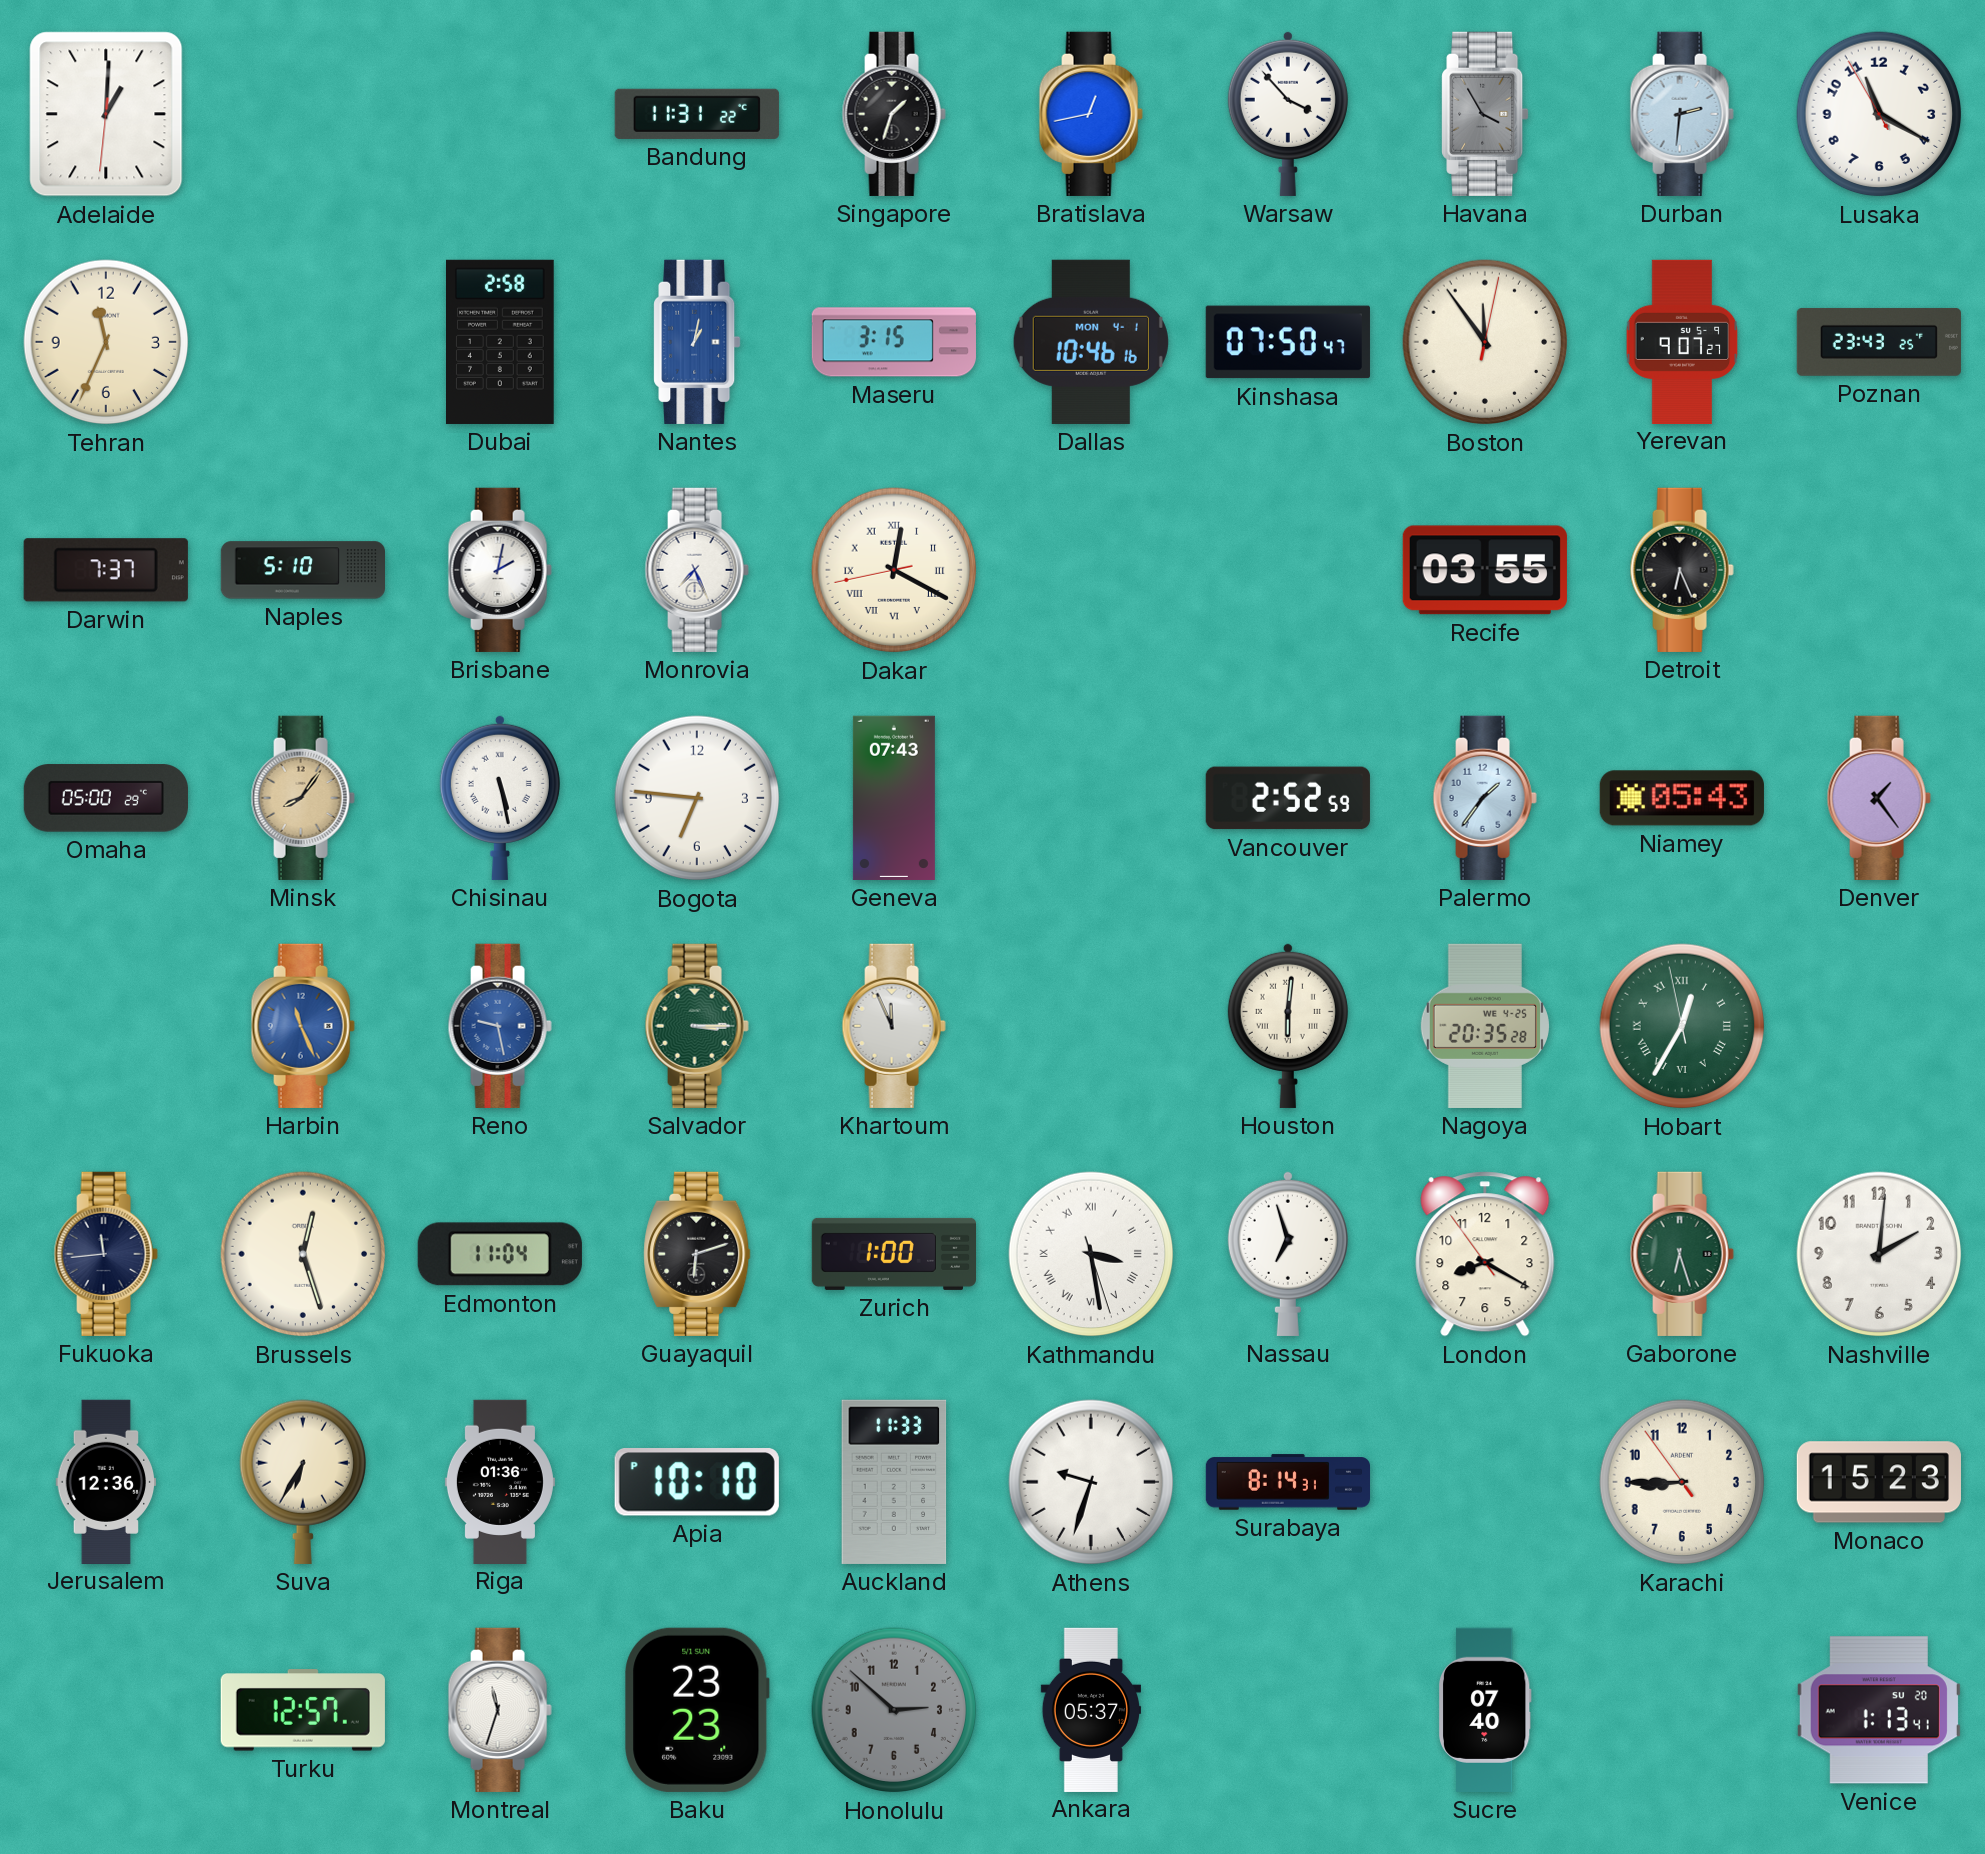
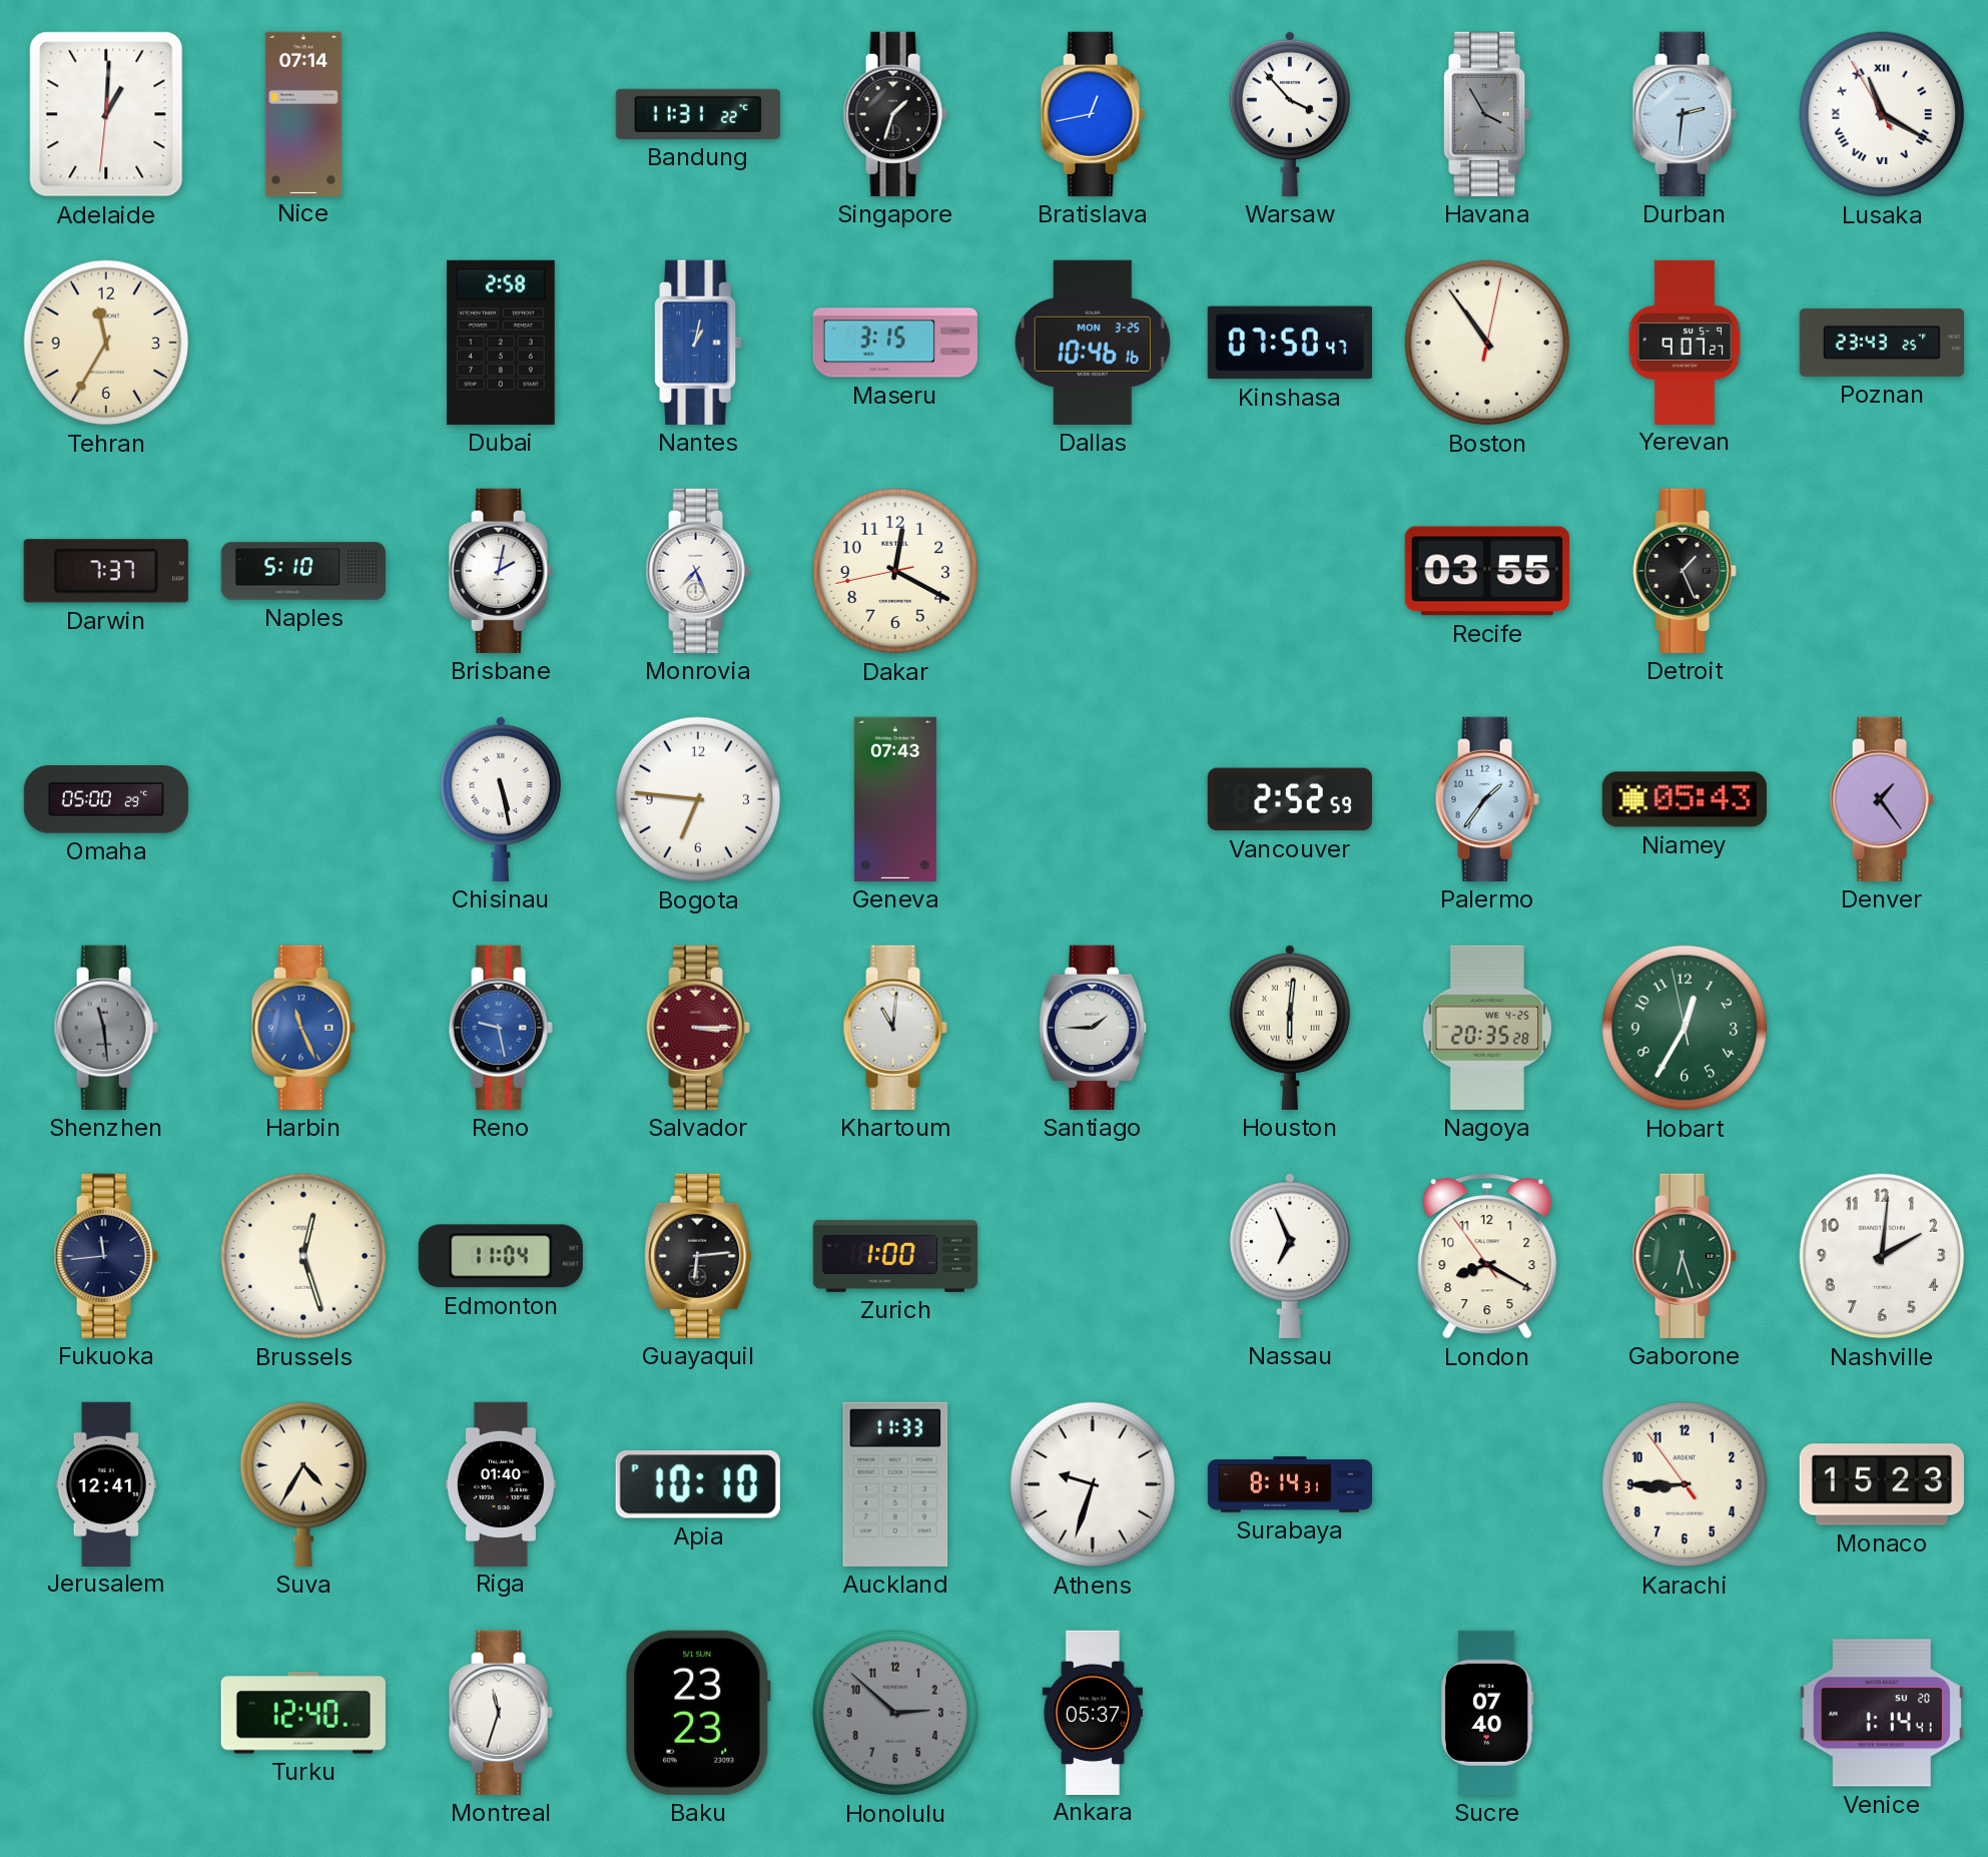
Nice: none -> 07:14 (303, 113)
Lusaka numerals: Arabic -> Roman (1882, 114)
Tehran: 11:34 -> 11:35 (106, 343)
Dallas date: MON 4-1 -> MON 3-25 (1093, 343)
Boston: 11:54 -> 10:54 (1487, 343)
Dakar numerals: Roman -> Arabic (895, 571)
Detroit: 6:26 -> 1:26 (1685, 571)
Minsk: 8:06 -> none (303, 798)
Shenzhen: none -> 11:29 (106, 1028)
Salvador dial: green -> burgundy (698, 1028)
Khartoum: 11:56 -> 11:01 (895, 1028)
Santiago: none -> 1:45 (1093, 1028)
Hobart numerals: Roman -> Arabic (1685, 1028)
Guayaquil: 6:12 -> 6:14 (698, 1256)
Kathmandu: 3:28 -> none (1091, 1254)
Nassau: 6:57 -> 6:56 (1290, 1255)
Jerusalem: 12:36 -> 12:41 (106, 1483)
Suva: 6:35 -> 4:35 (302, 1484)
Riga: 01:36 -> 01:40 (501, 1483)
Turku: 12:57 -> 12:40 (303, 1713)
Venice: 1:13 -> 1:14 (1882, 1713)
